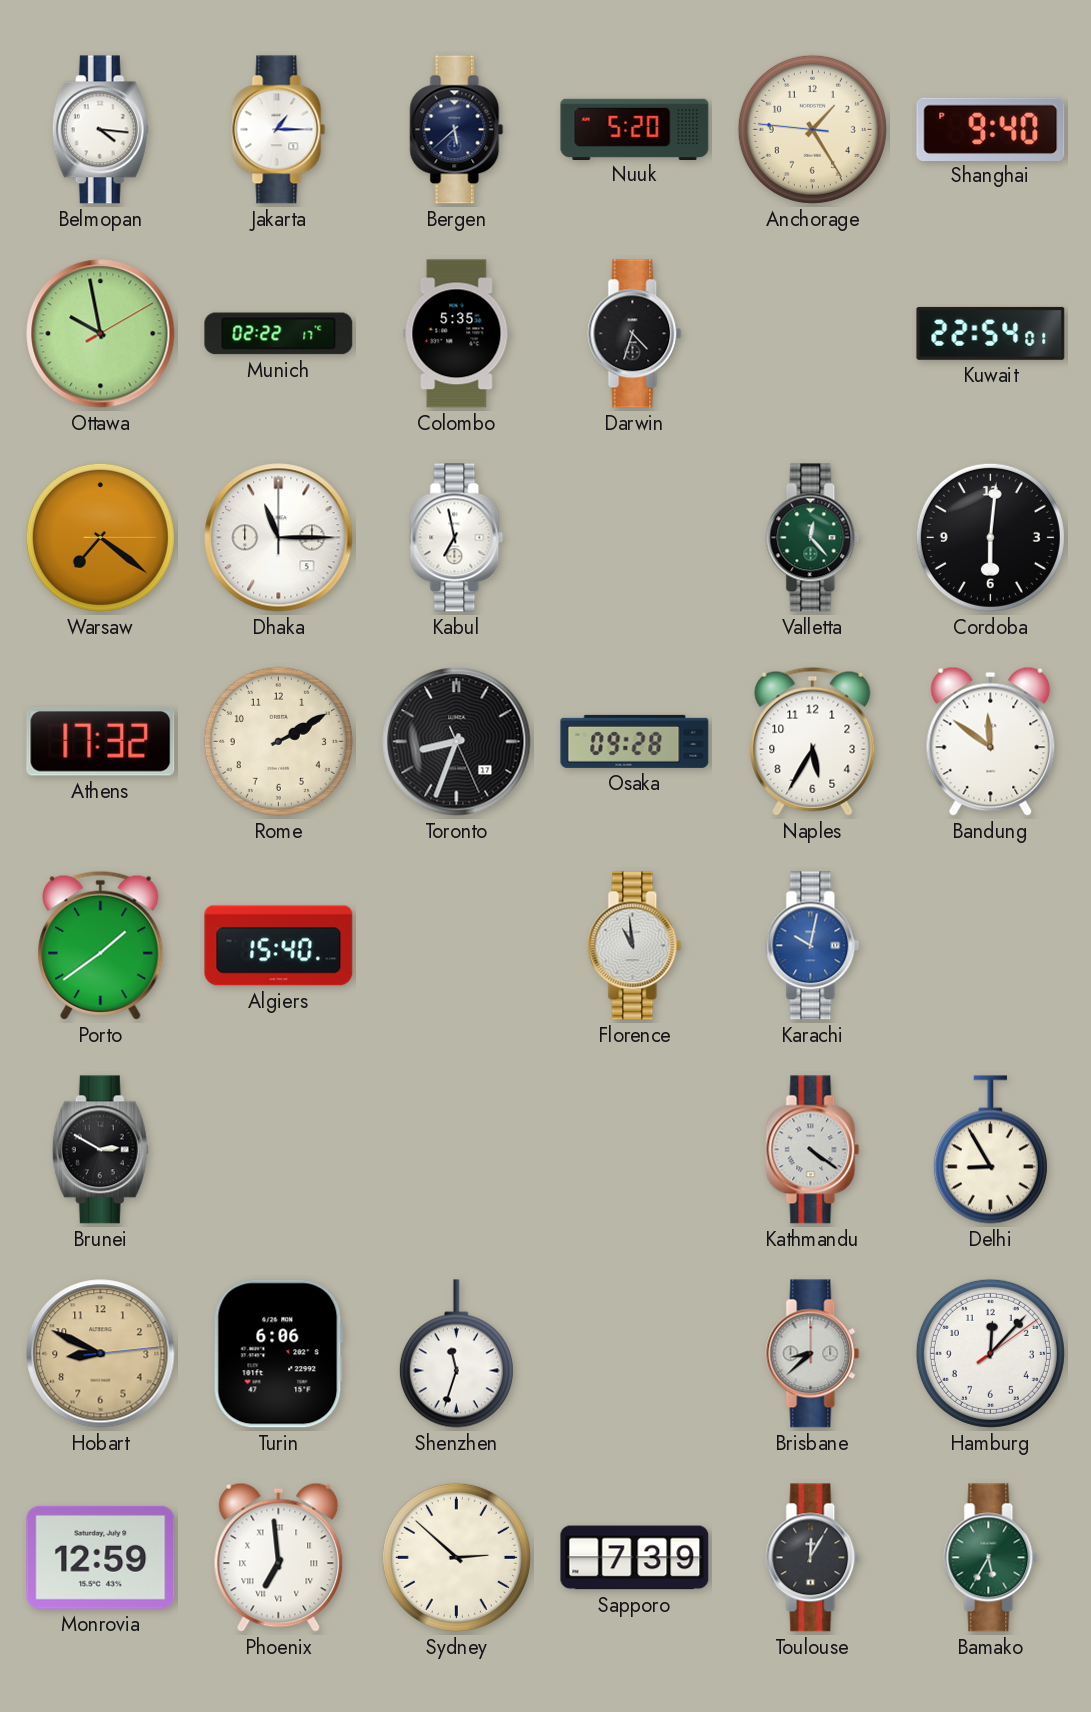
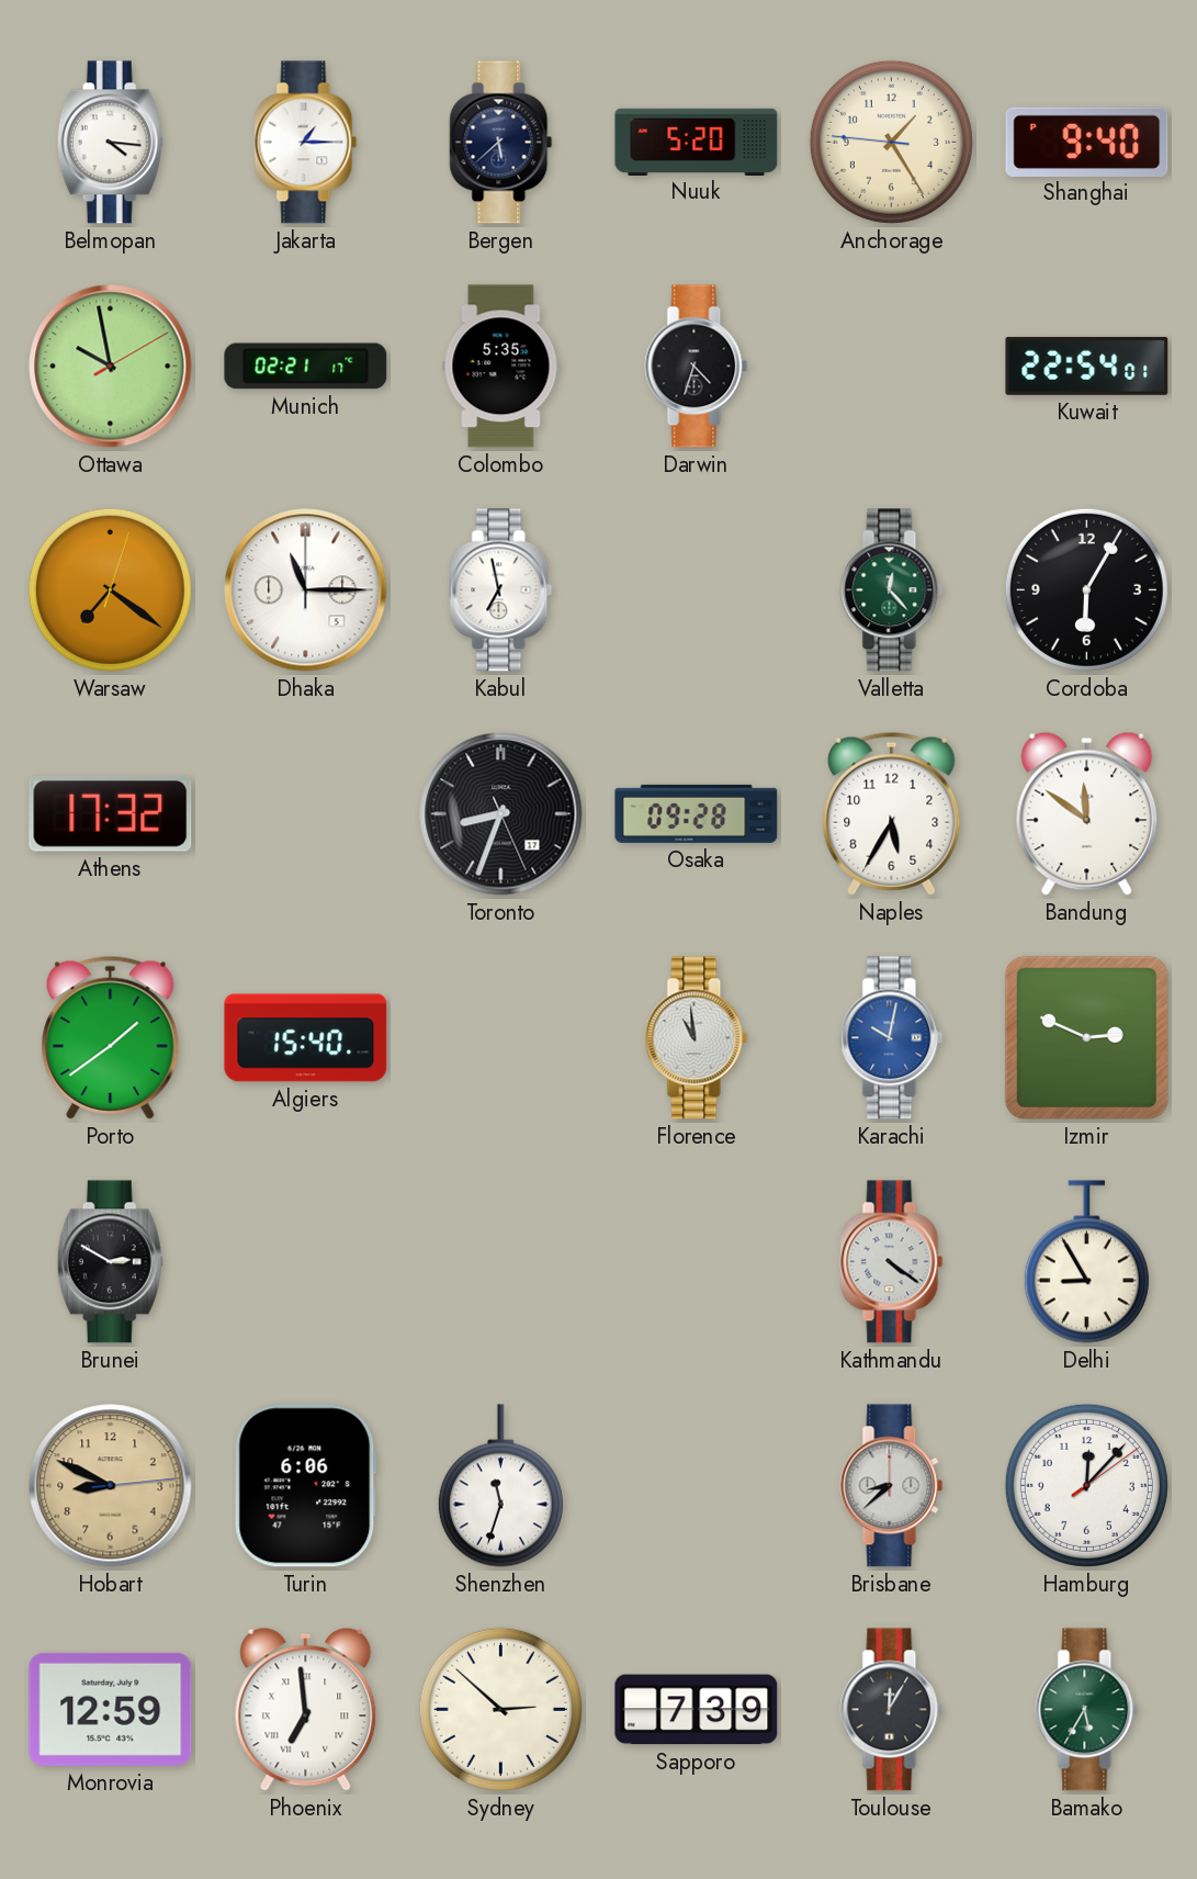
Munich: 02:22 -> 02:21 (306, 367)
Warsaw: 7:21:15 -> 7:21:03 (110, 589)
Cordoba: 6:01 -> 6:05 (1086, 589)
Rome: 2:10 -> none (278, 741)
Izmir: none -> 2:49 (1086, 1037)
